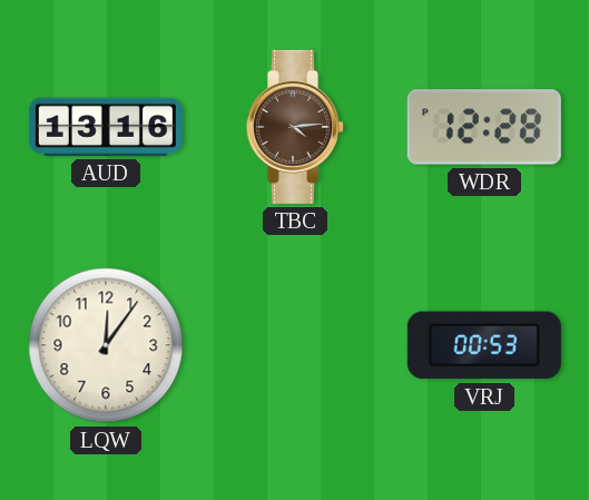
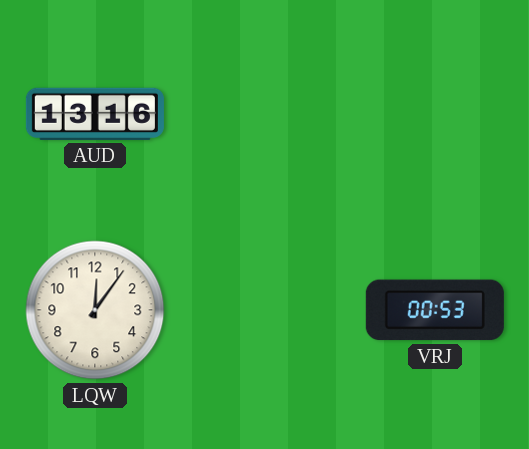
TBC: 4:14 -> none (294, 127)
WDR: 12:28 -> none (484, 127)
